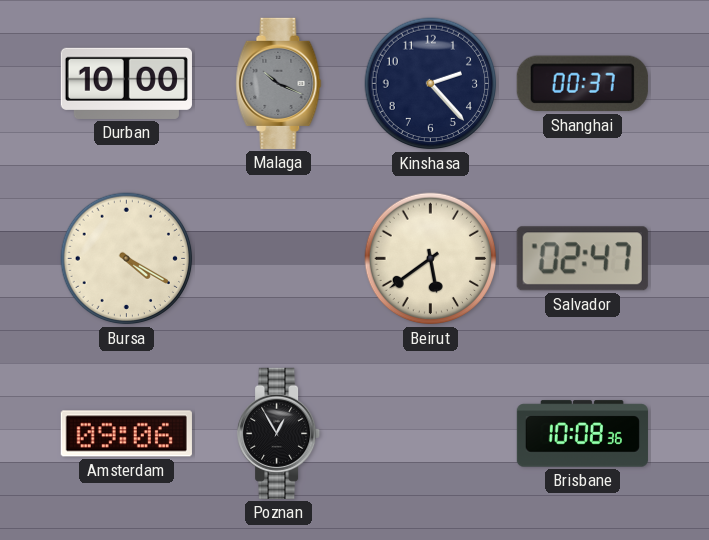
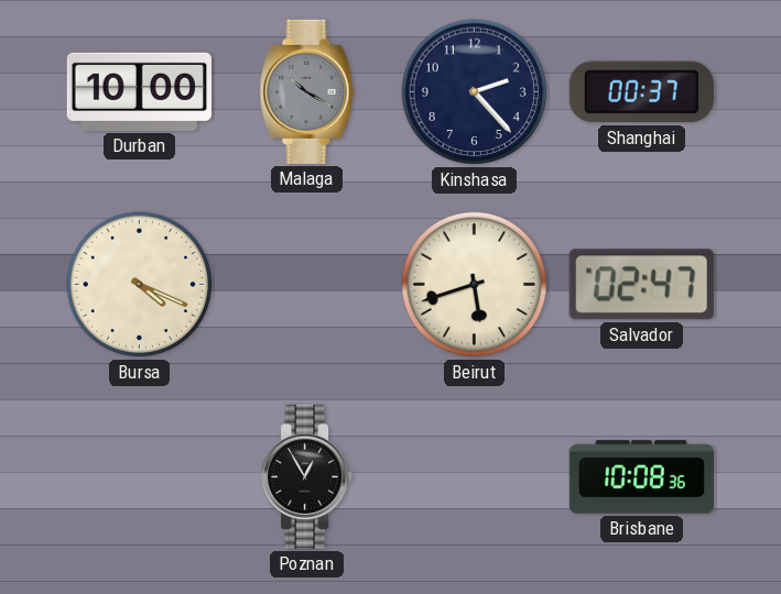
Malaga: 10:19 -> 10:20 (307, 91)
Bursa: 4:20 -> 4:19 (140, 285)
Beirut: 5:39 -> 5:42 (475, 285)
Amsterdam: 09:06 -> none (126, 434)
